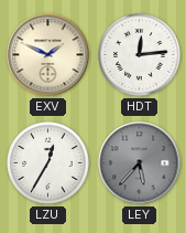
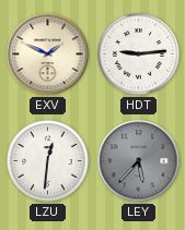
HDT: 12:14 -> 9:14 (139, 55)
LZU: 12:35 -> 12:31 (48, 161)
